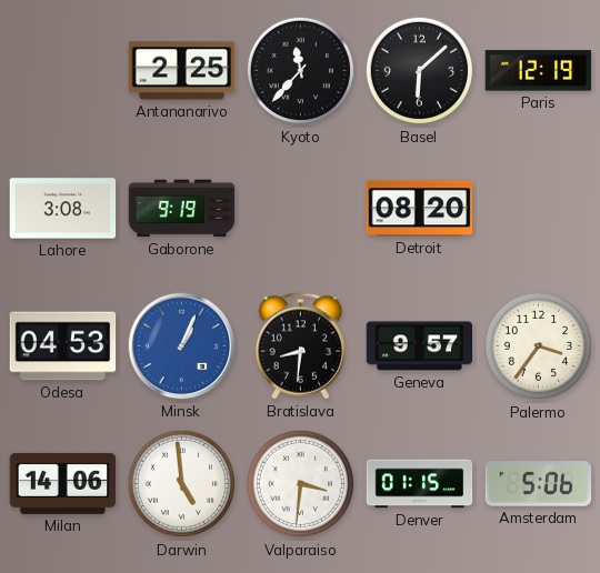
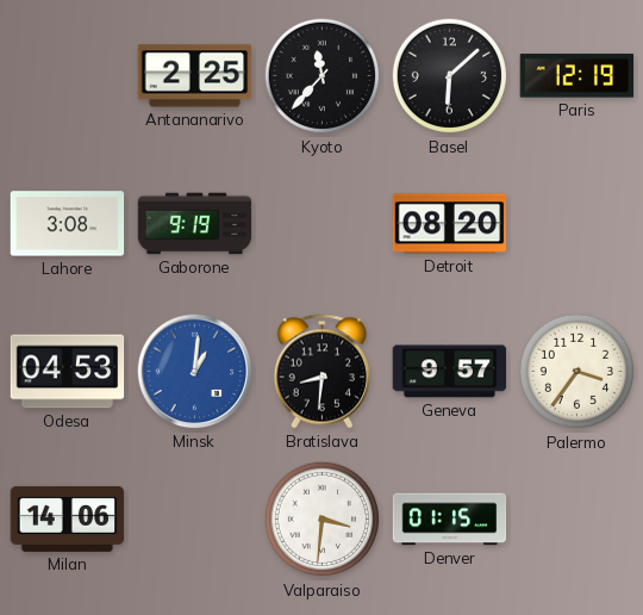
Minsk: 1:04 -> 1:01 (195, 372)
Darwin: 4:59 -> none (182, 484)
Amsterdam: 5:06 -> none (539, 484)
